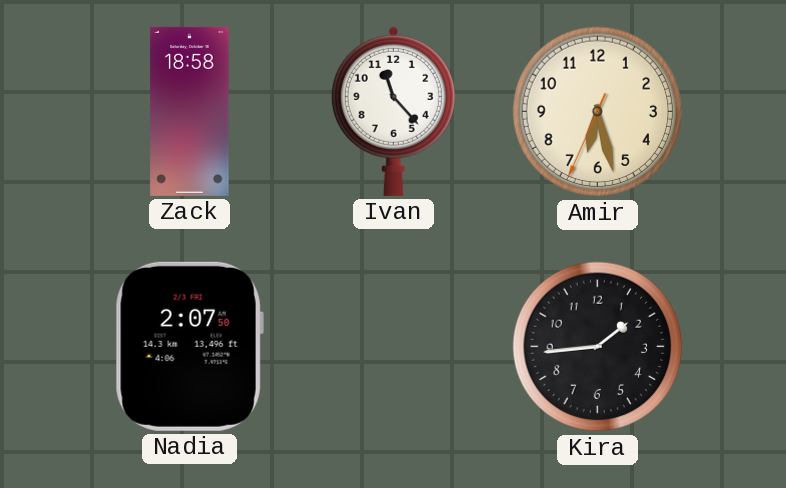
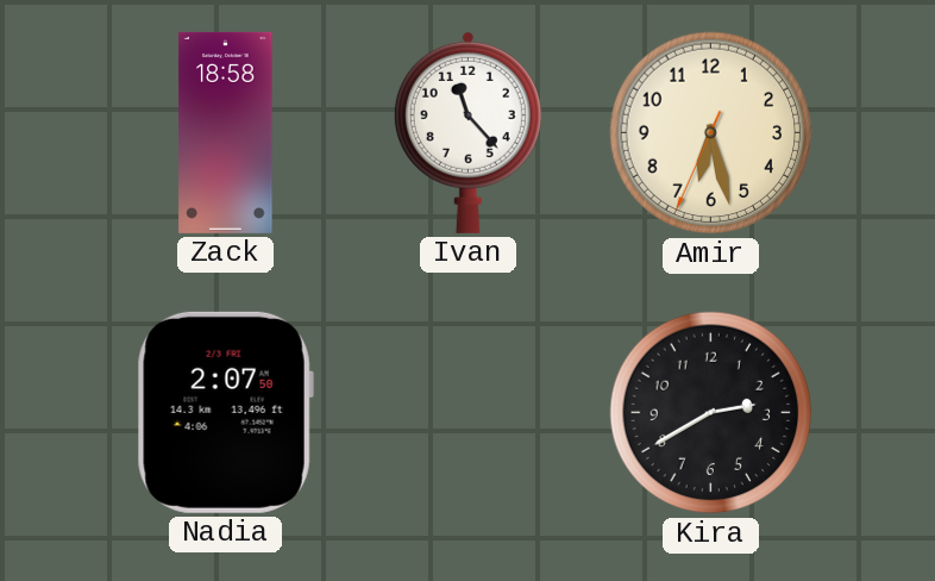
Kira: 1:44 -> 2:40 (711, 413)
